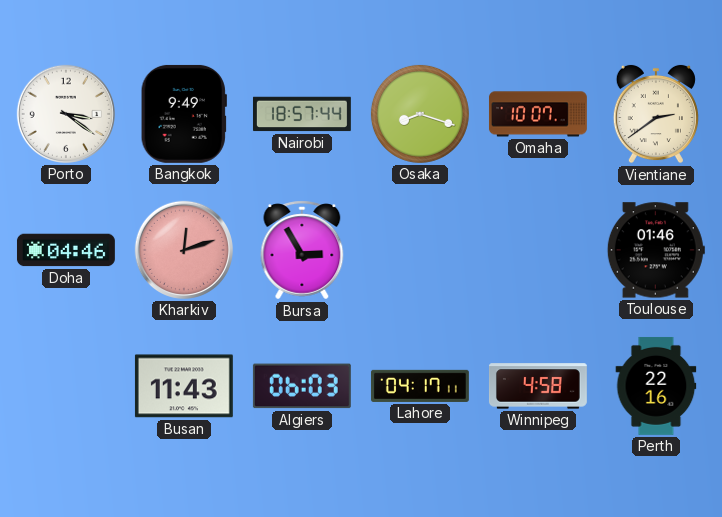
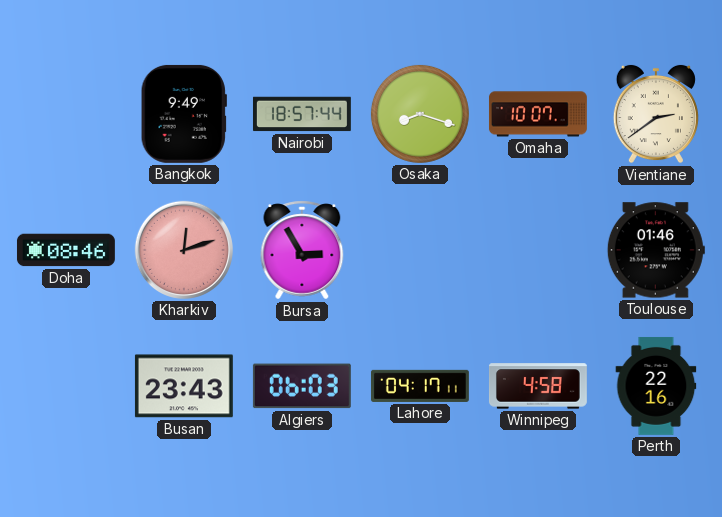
Porto: 3:21 -> none (66, 114)
Doha: 04:46 -> 08:46 (66, 250)
Busan: 11:43 -> 23:43 (184, 386)
